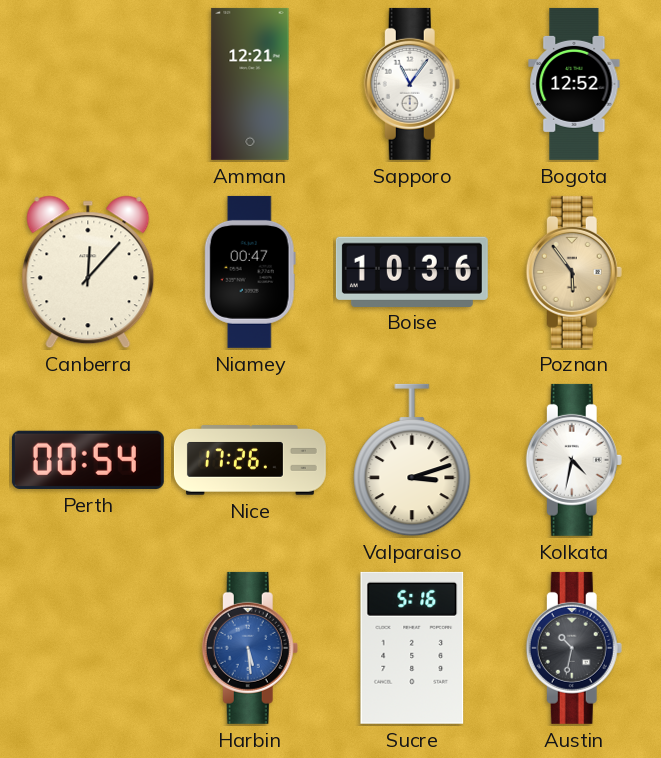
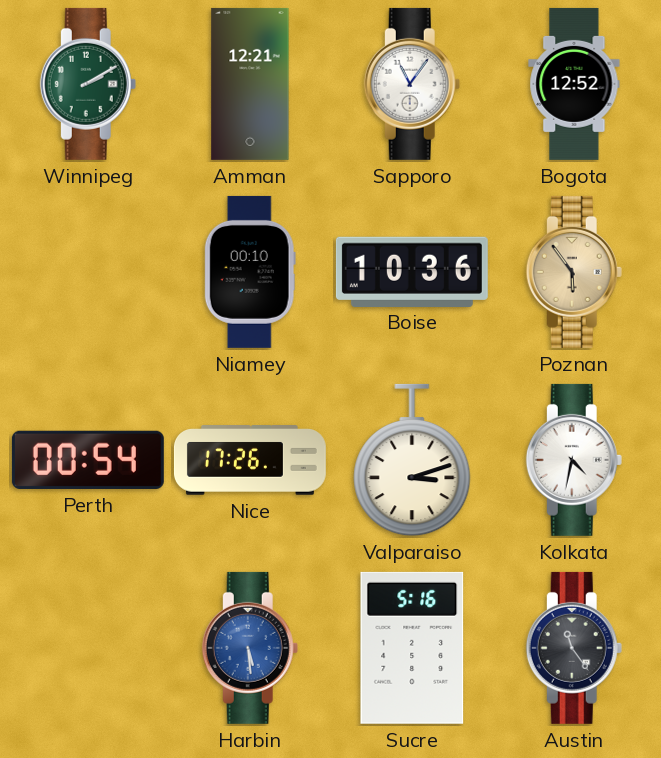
Winnipeg: none -> 2:10 (88, 84)
Canberra: 12:07 -> none (88, 272)
Niamey: 00:47 -> 00:10 (250, 272)
Austin: 10:32 -> 11:24 (574, 648)
